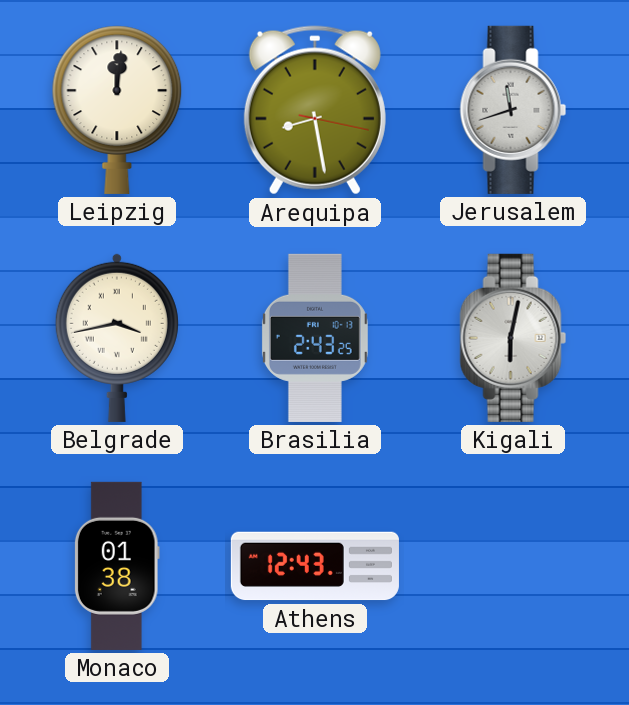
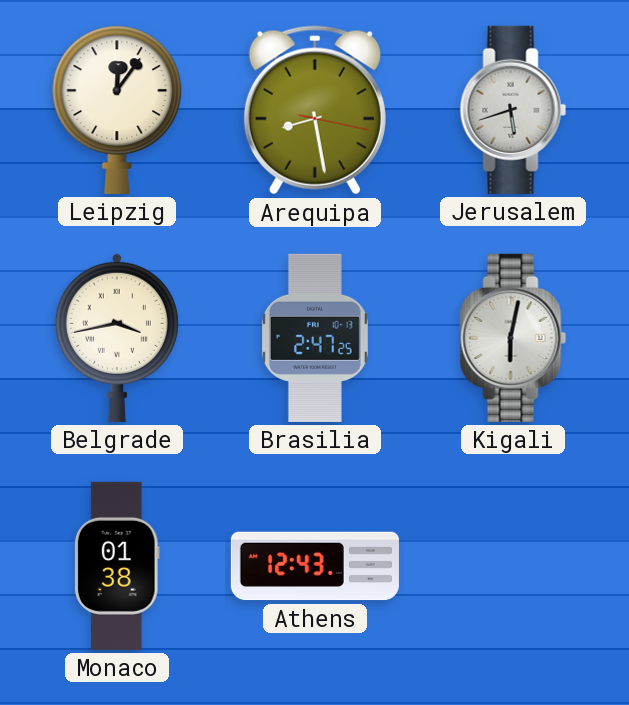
Leipzig: 12:01 -> 12:06 (117, 110)
Jerusalem: 11:42 -> 5:42 (513, 110)
Brasilia: 2:43 -> 2:47 (315, 338)
